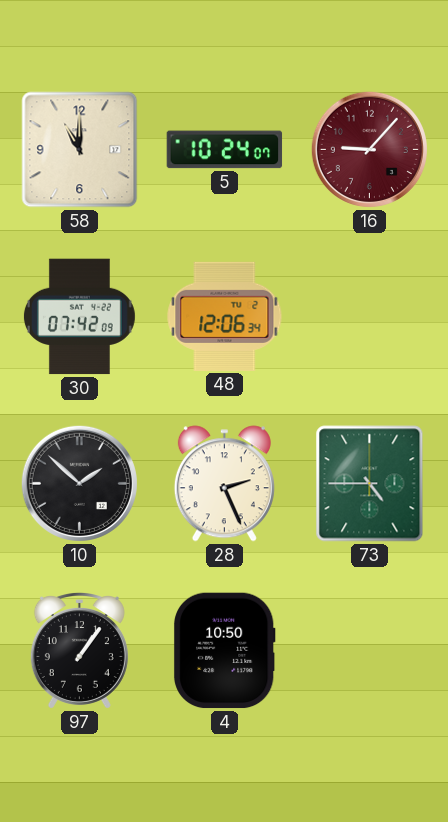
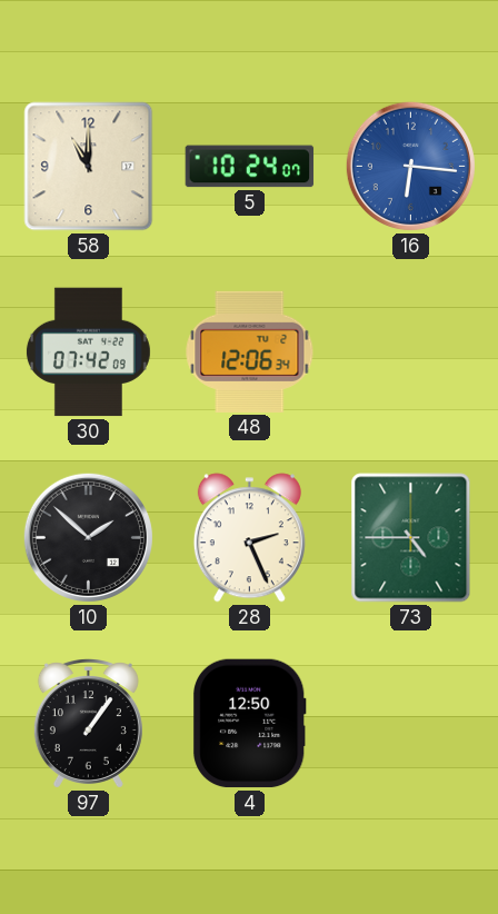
16: 9:07 -> 6:16 (410, 166)
16 dial: burgundy -> blue (410, 166)
4: 10:50 -> 12:50 (249, 724)
